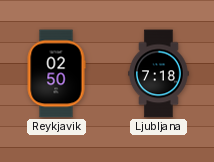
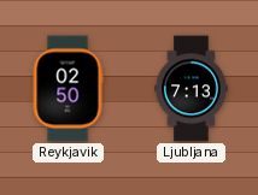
Ljubljana: 7:18 -> 7:13 (192, 89)
